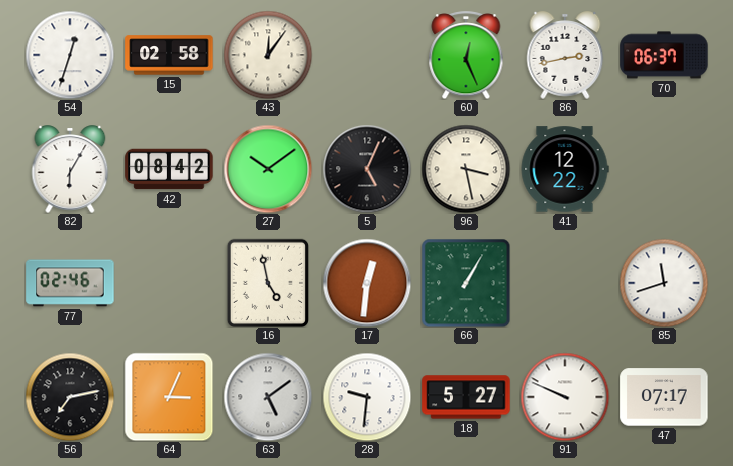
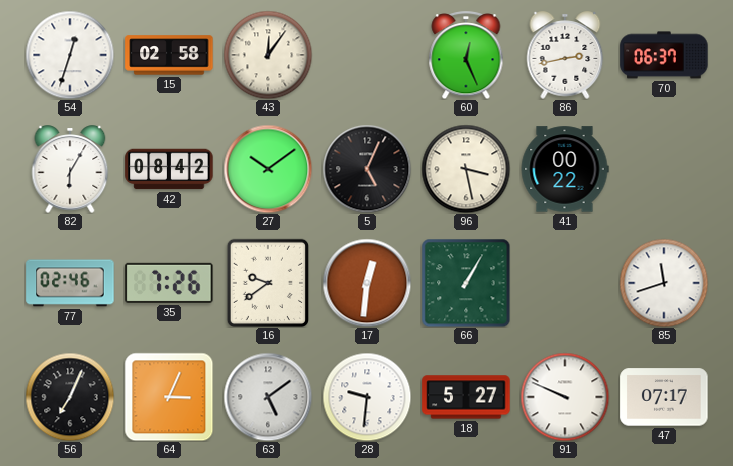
41: 12:22 -> 00:22 (565, 169)
35: none -> 7:26 (169, 283)
16: 4:58 -> 9:39 (267, 282)
56: 7:13 -> 7:04 (70, 397)
